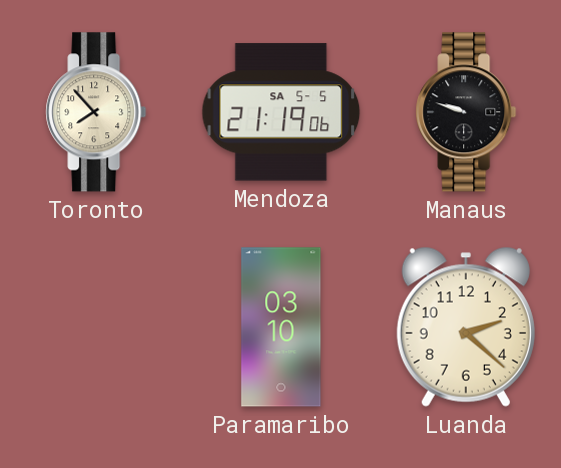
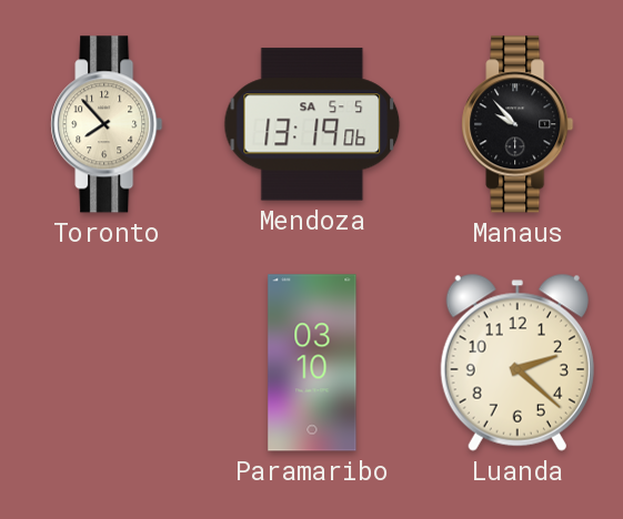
Mendoza: 21:19 -> 13:19 (312, 124)
Manaus: 9:48 -> 9:53 (518, 124)
